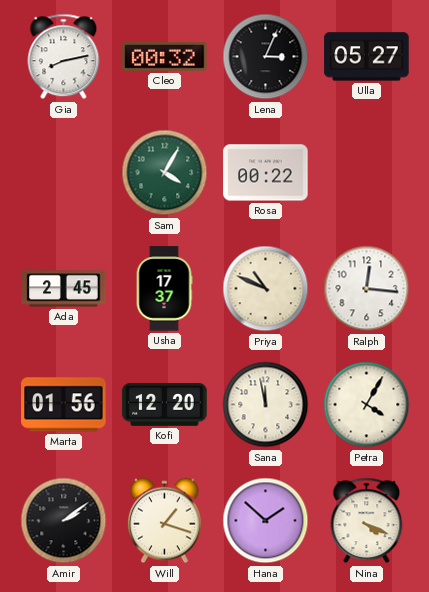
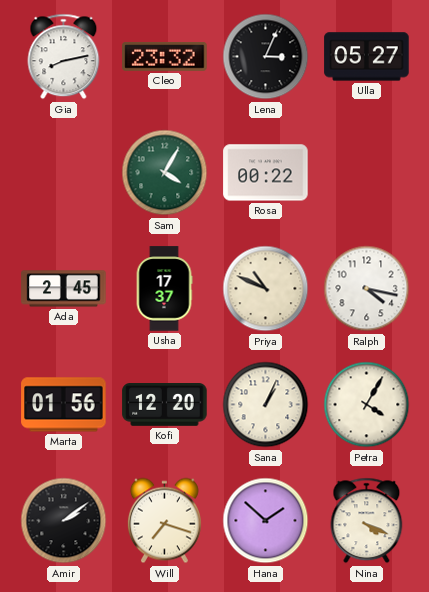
Cleo: 00:32 -> 23:32 (165, 56)
Ralph: 12:16 -> 4:17 (367, 289)
Sana: 11:58 -> 1:04 (266, 405)
Will: 1:18 -> 7:18 (164, 521)
